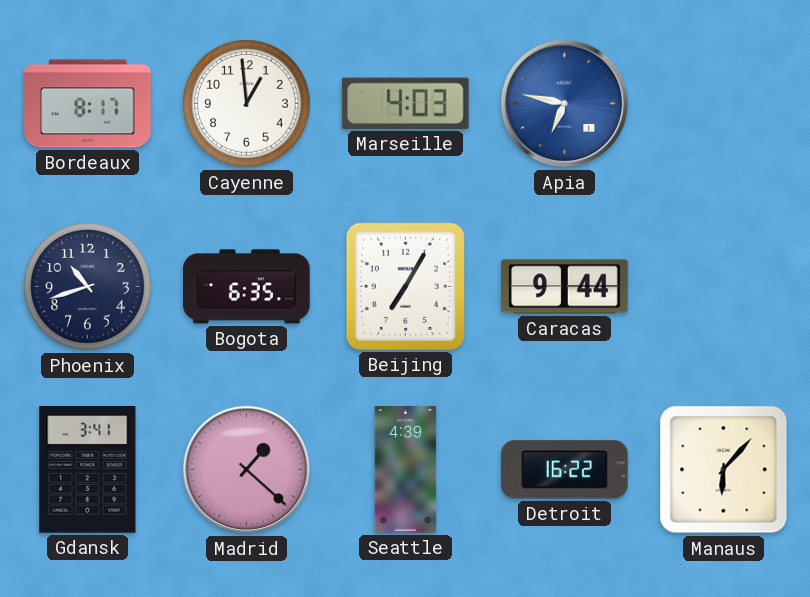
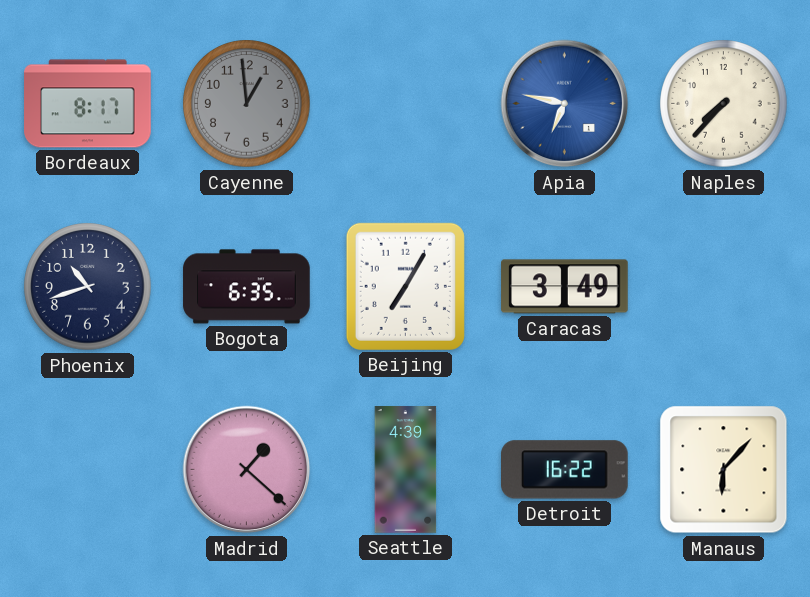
Cayenne dial: white -> grey (247, 104)
Marseille: 4:03 -> none (405, 103)
Naples: none -> 7:37 (724, 104)
Caracas: 9:44 -> 3:49 (565, 287)
Gdansk: 3:41 -> none (88, 470)
